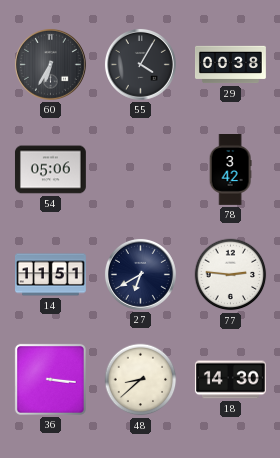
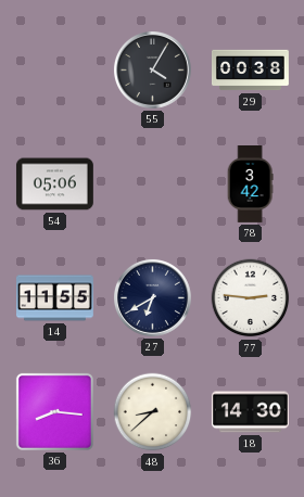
60: 6:35 -> none (50, 64)
14: 11:51 -> 11:55 (55, 298)
36: 3:16 -> 8:16 (54, 411)
